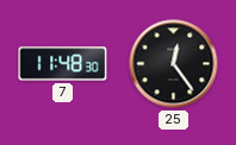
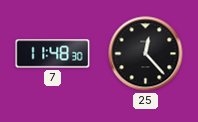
25: 12:24 -> 12:23 (146, 54)
